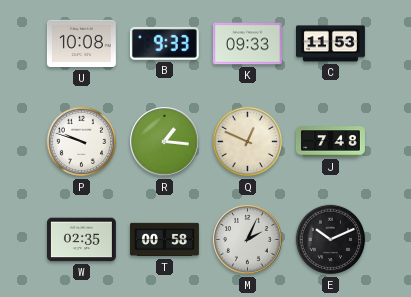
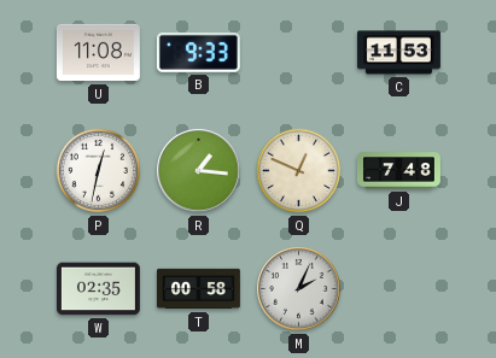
U: 10:08 -> 11:08 (98, 53)
K: 09:33 -> none (247, 44)
P: 9:48 -> 12:32 (99, 171)
E: 10:11 -> none (331, 240)
